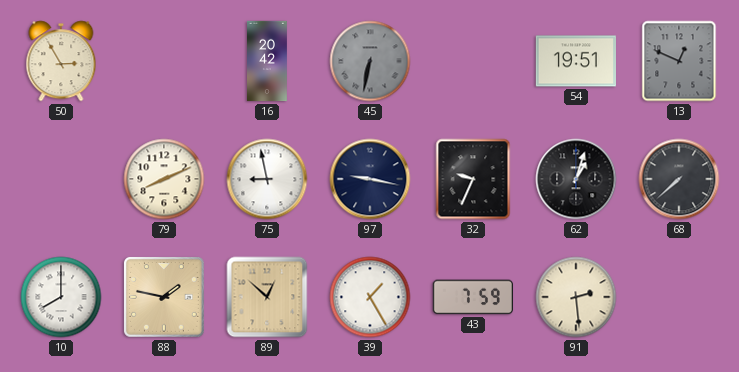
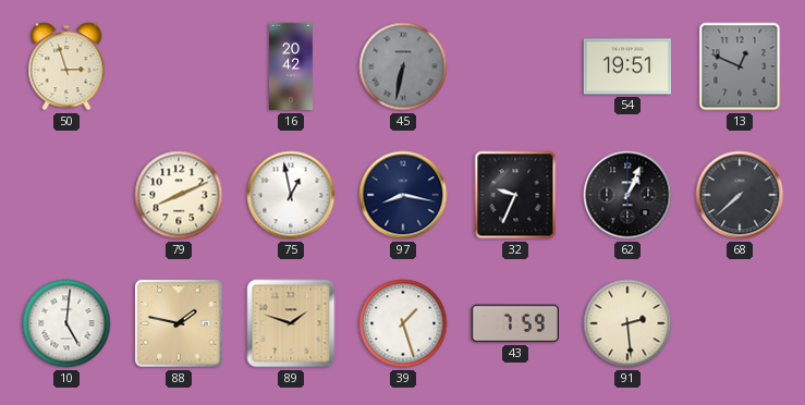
50: 2:55 -> 2:57 (66, 66)
75: 8:58 -> 12:58 (291, 195)
97: 9:17 -> 8:17 (403, 195)
62: 1:03 -> 1:04 (627, 195)
10: 8:00 -> 5:01 (66, 323)
89: 12:52 -> 1:48 (291, 323)
39: 1:25 -> 1:27 (403, 323)
